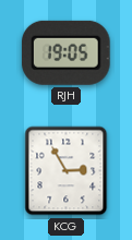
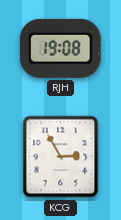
RJH: 19:05 -> 19:08 (60, 48)
